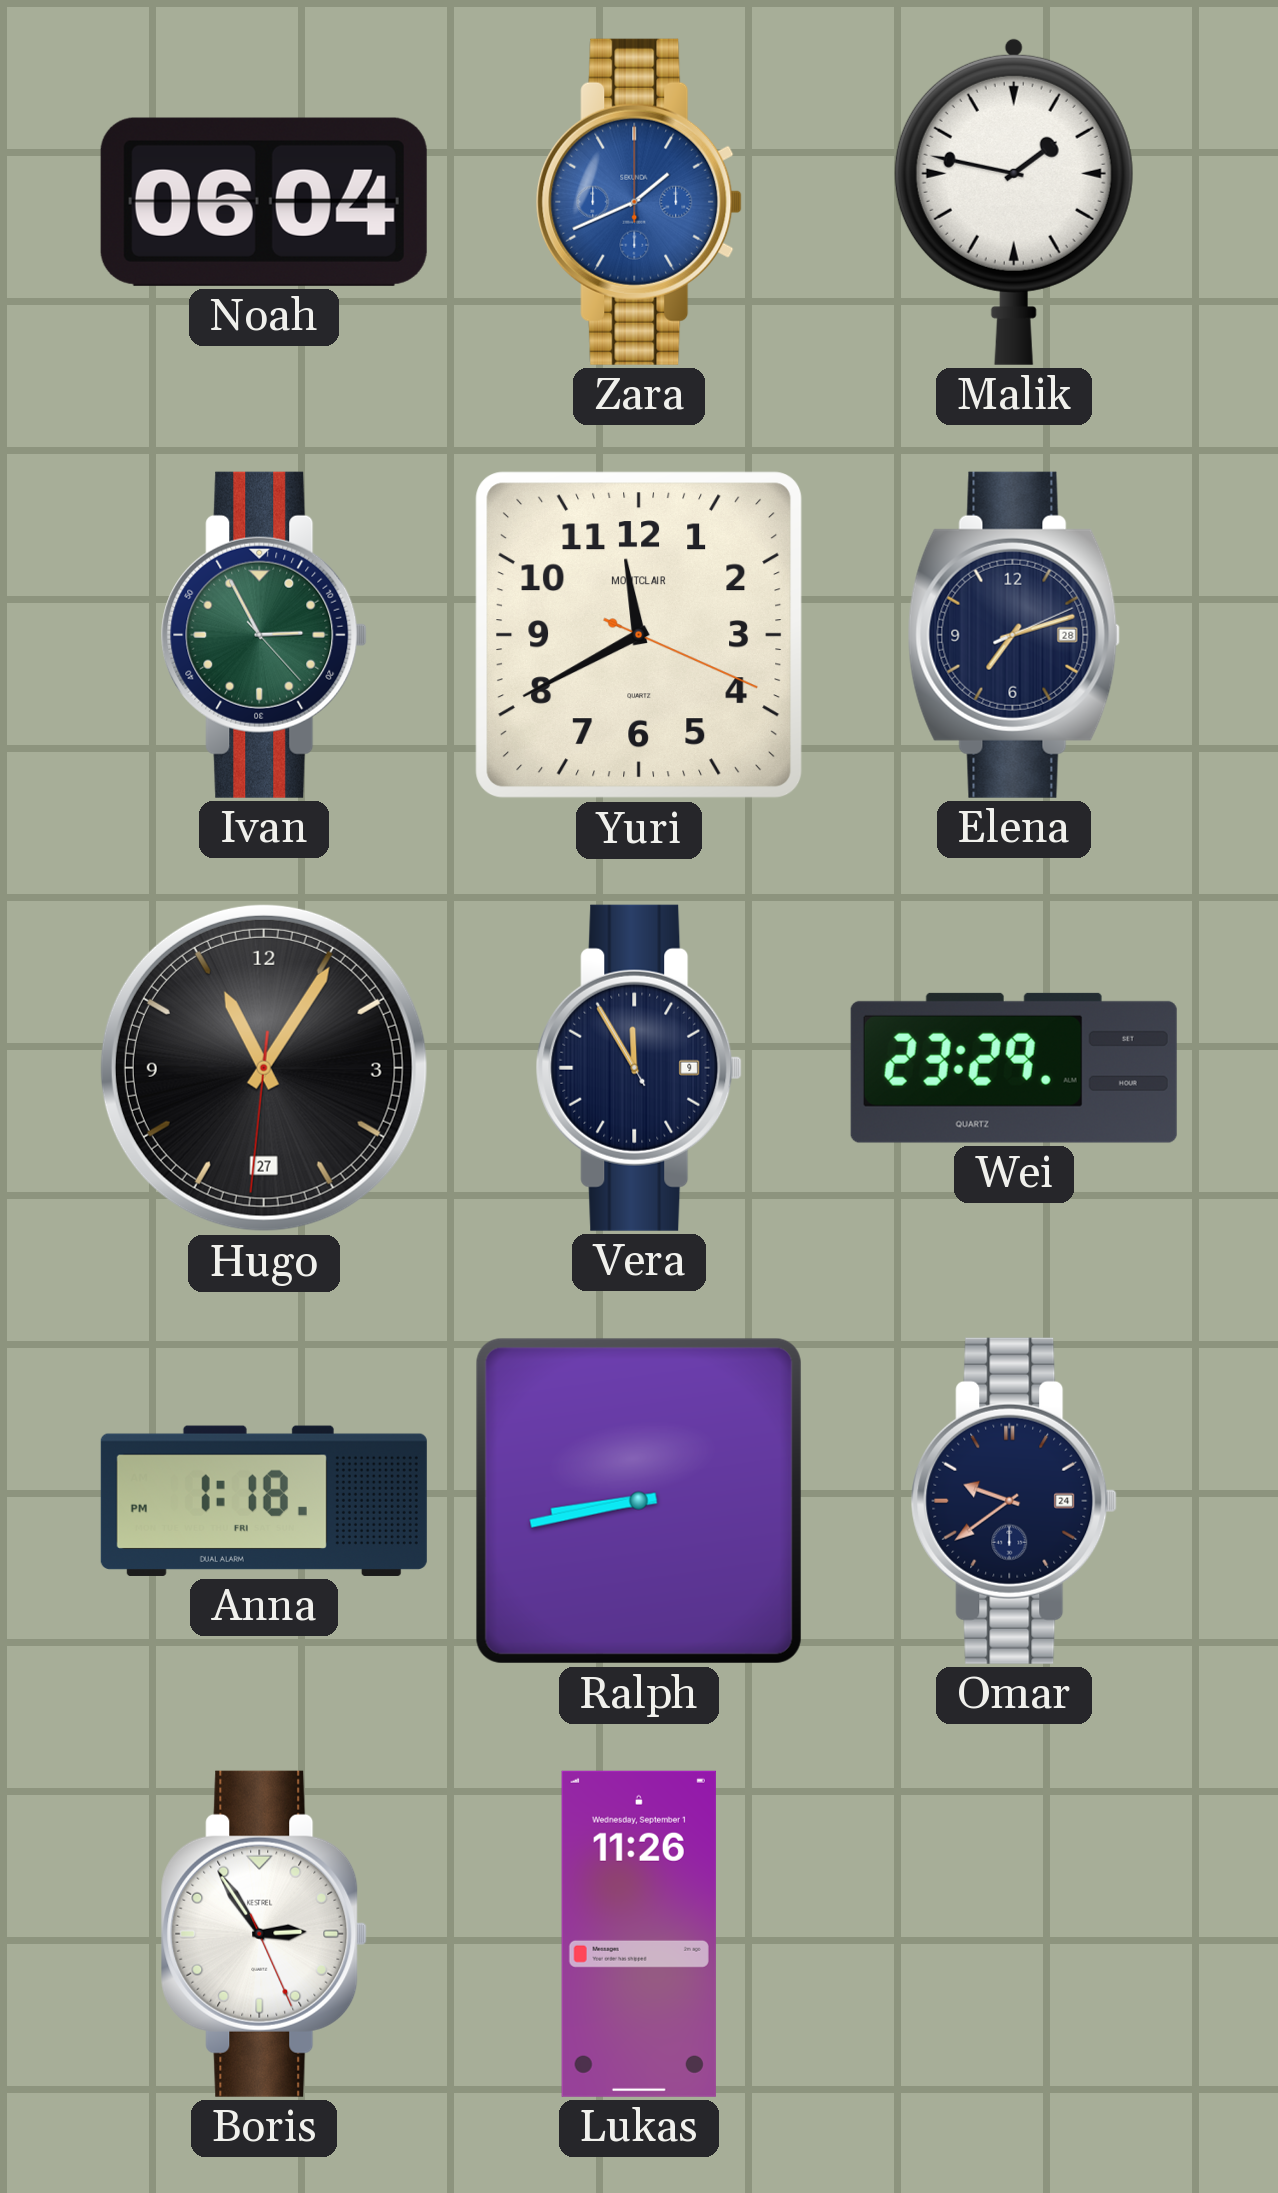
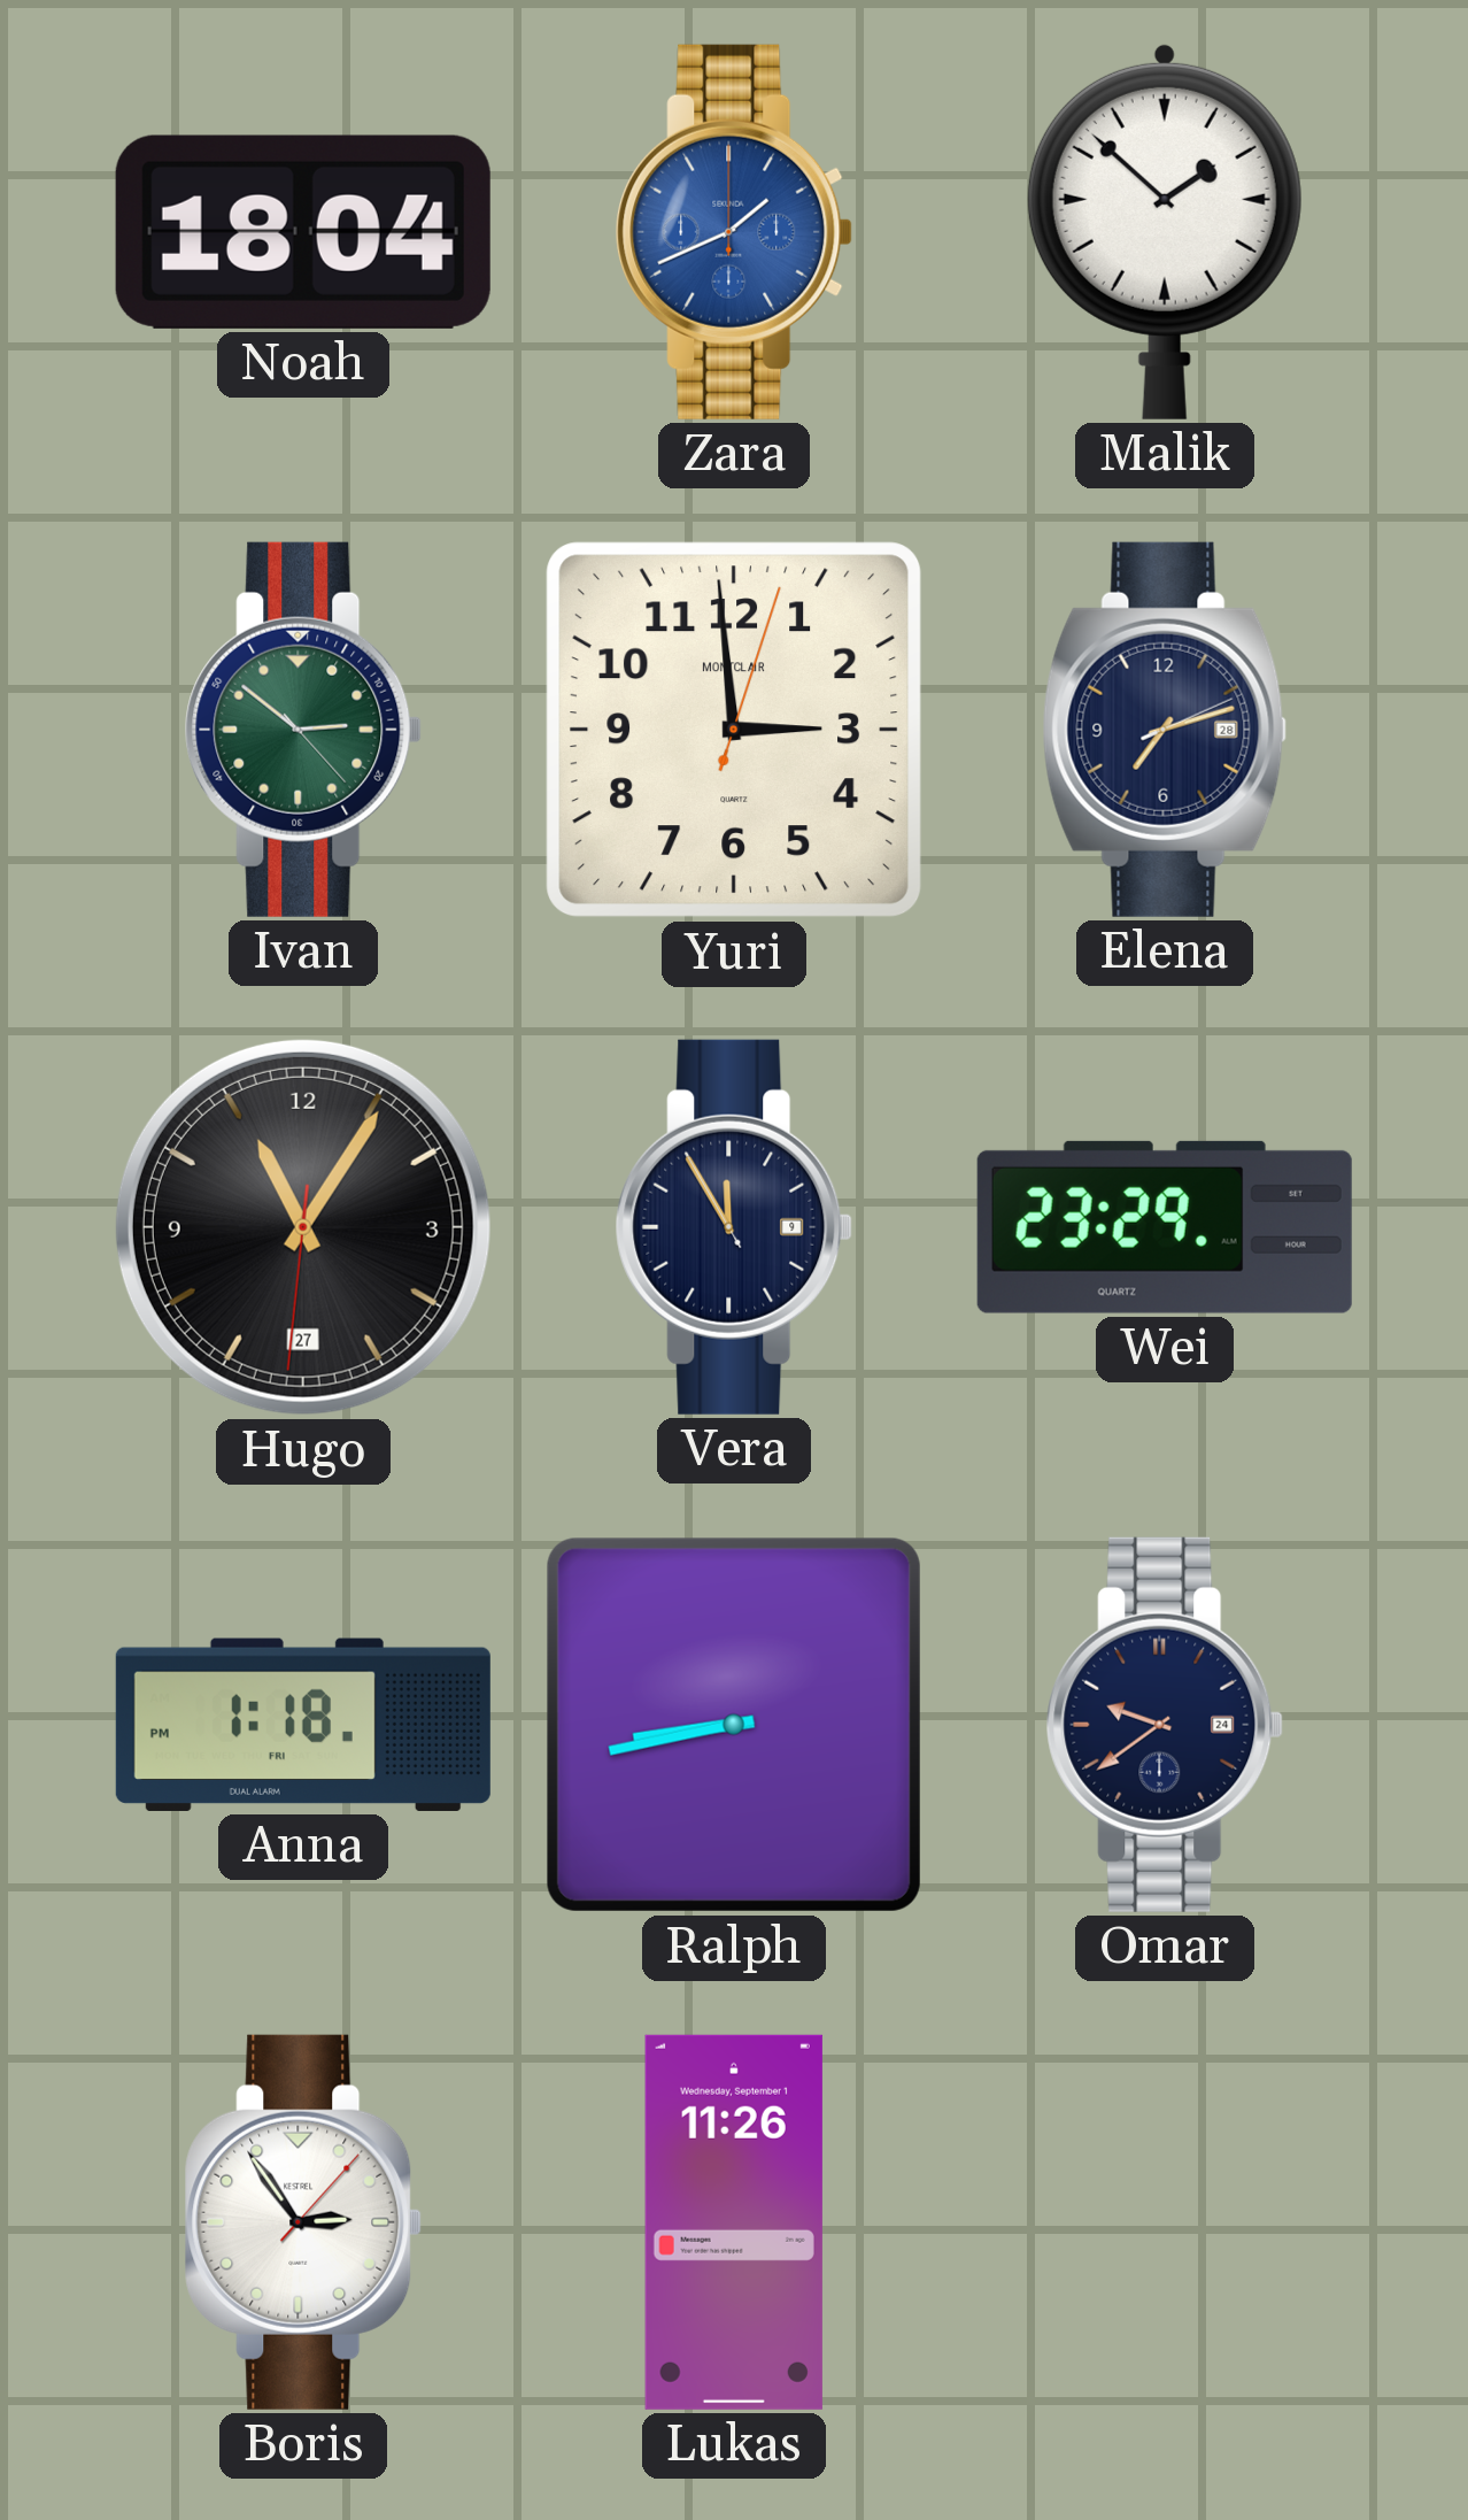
Noah: 06:04 -> 18:04 (303, 232)
Malik: 1:47 -> 1:52 (1165, 231)
Ivan: 2:55 -> 2:51 (303, 730)
Yuri: 11:40 -> 2:59 (734, 730)
Boris: 2:54:26 -> 2:54:07 (303, 2222)
